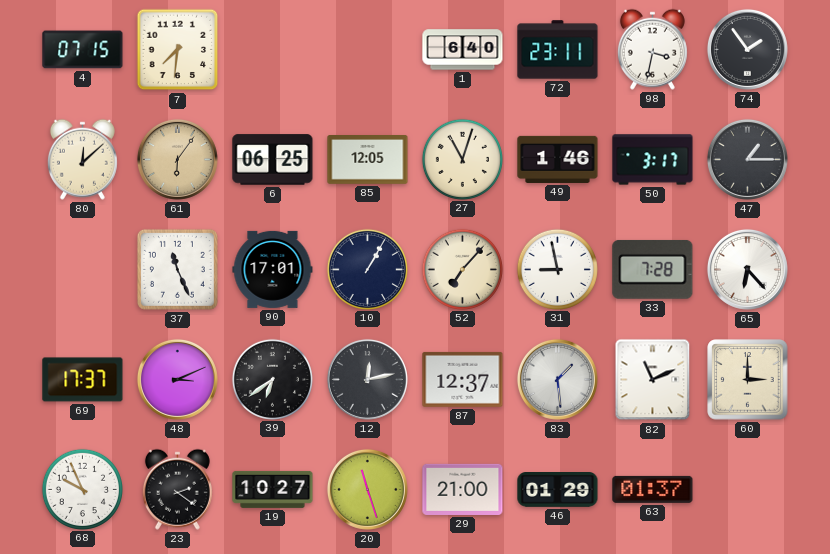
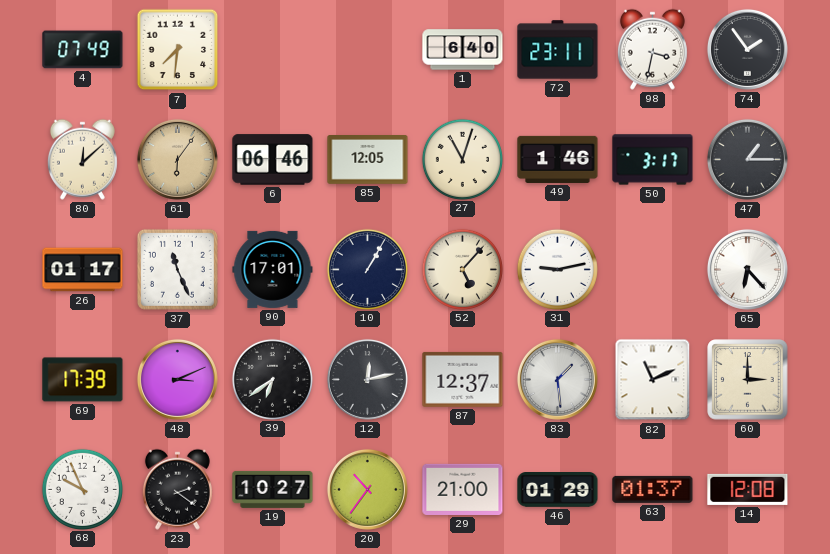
4: 07:15 -> 07:49 (83, 50)
6: 06:25 -> 06:46 (273, 160)
26: none -> 01:17 (83, 270)
52: 7:07 -> 5:07 (462, 269)
31: 8:58 -> 9:13 (557, 269)
33: 7:28 -> none (653, 269)
69: 17:37 -> 17:39 (83, 380)
20: 11:27 -> 10:36 (367, 489)
14: none -> 12:08 (748, 489)
